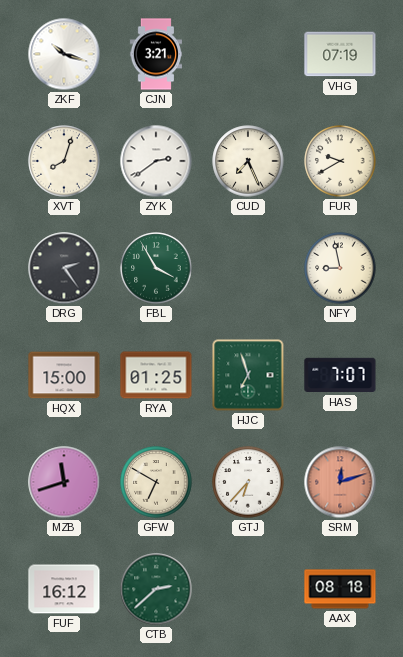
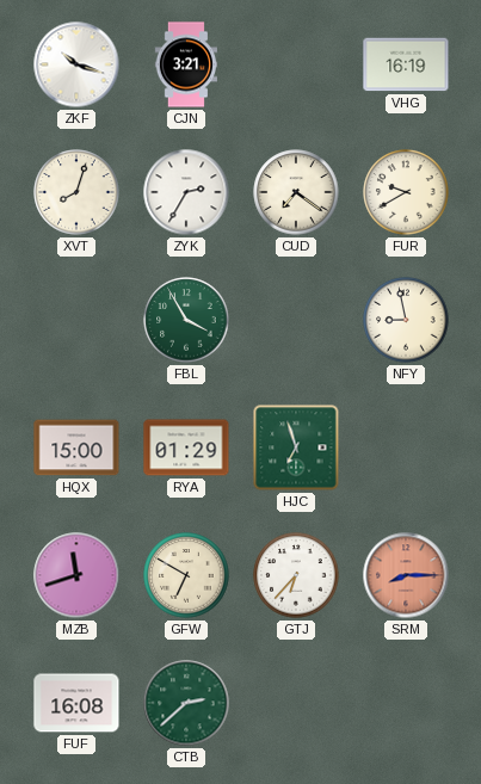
VHG: 07:19 -> 16:19 (406, 64)
ZYK: 2:39 -> 2:35 (186, 192)
CUD: 7:26 -> 7:21 (296, 192)
DRG: 2:24 -> none (64, 268)
RYA: 01:25 -> 01:29 (186, 447)
HAS: 7:07 -> none (340, 375)
SRM: 12:12 -> 8:15 (406, 575)
FUF: 16:12 -> 16:08 (76, 703)
AAX: 08:18 -> none (340, 589)
